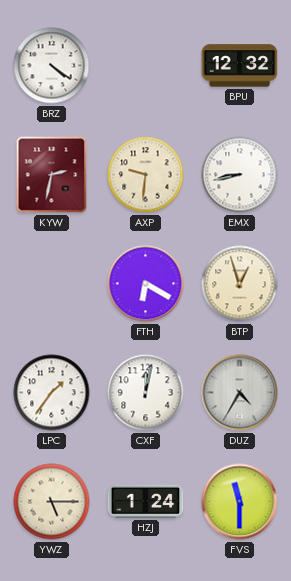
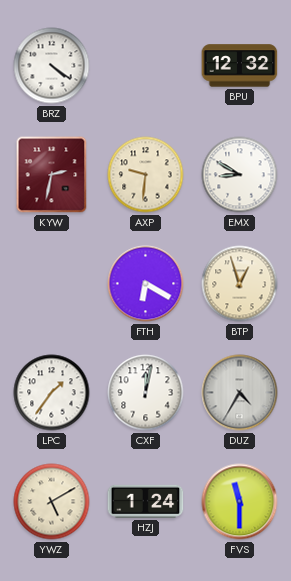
EMX: 8:43 -> 8:50 (240, 175)
YWZ: 5:15 -> 5:10 (52, 502)
